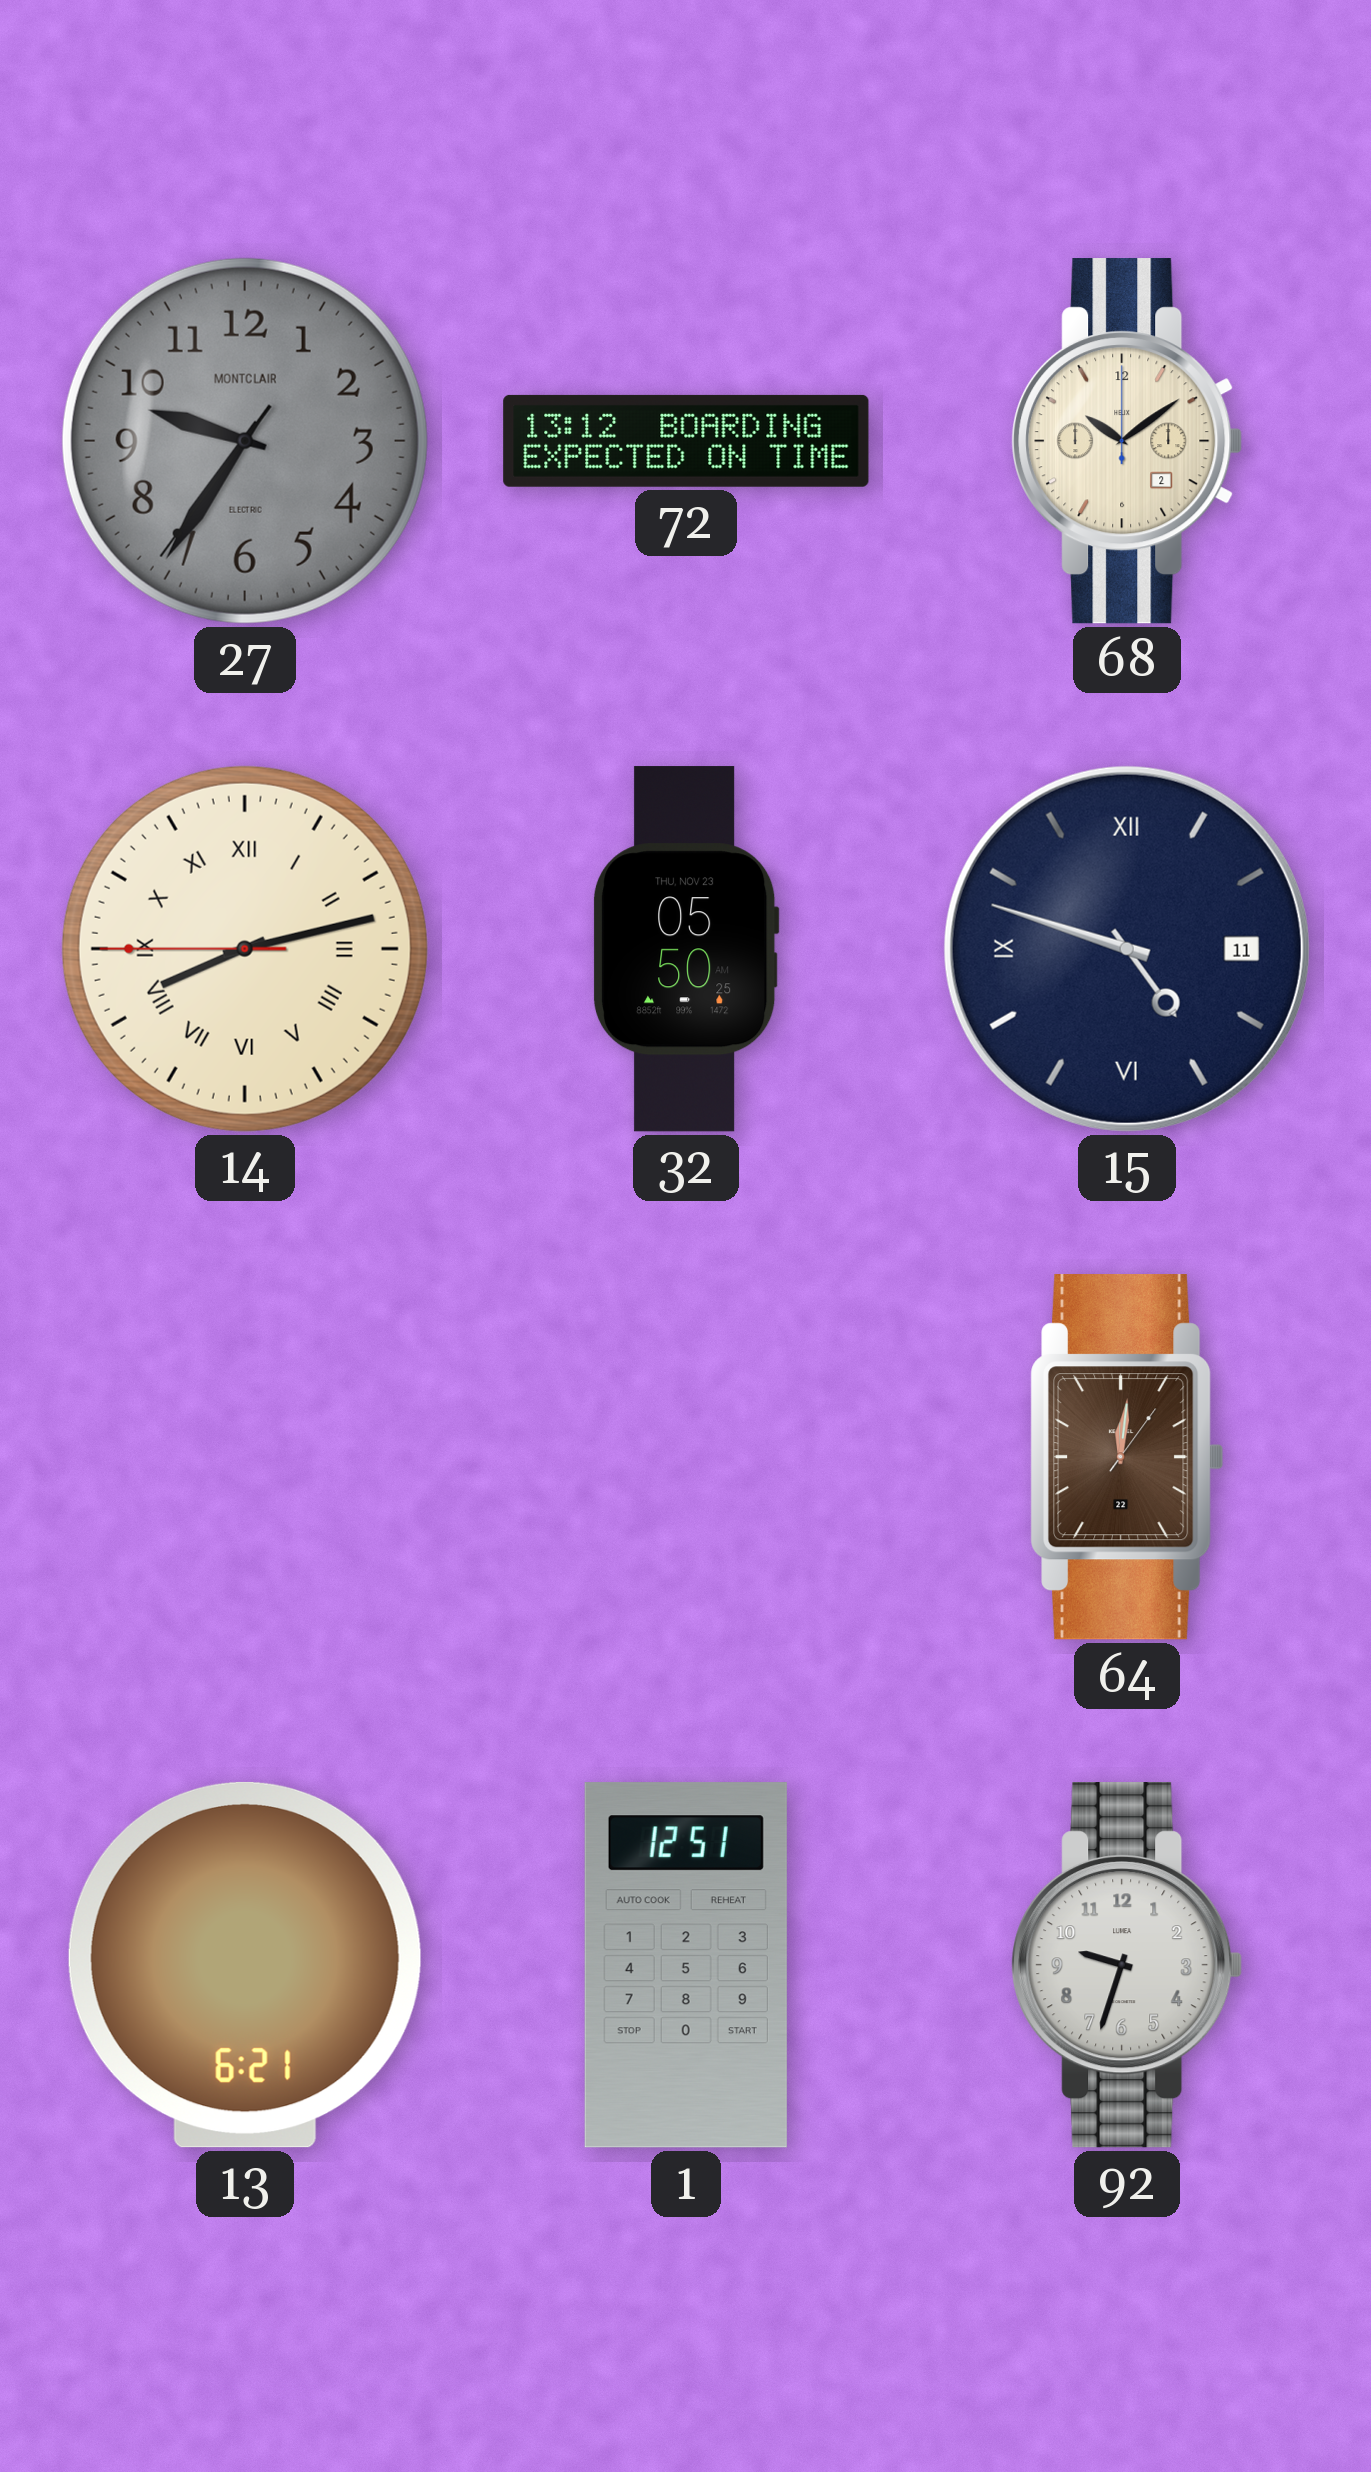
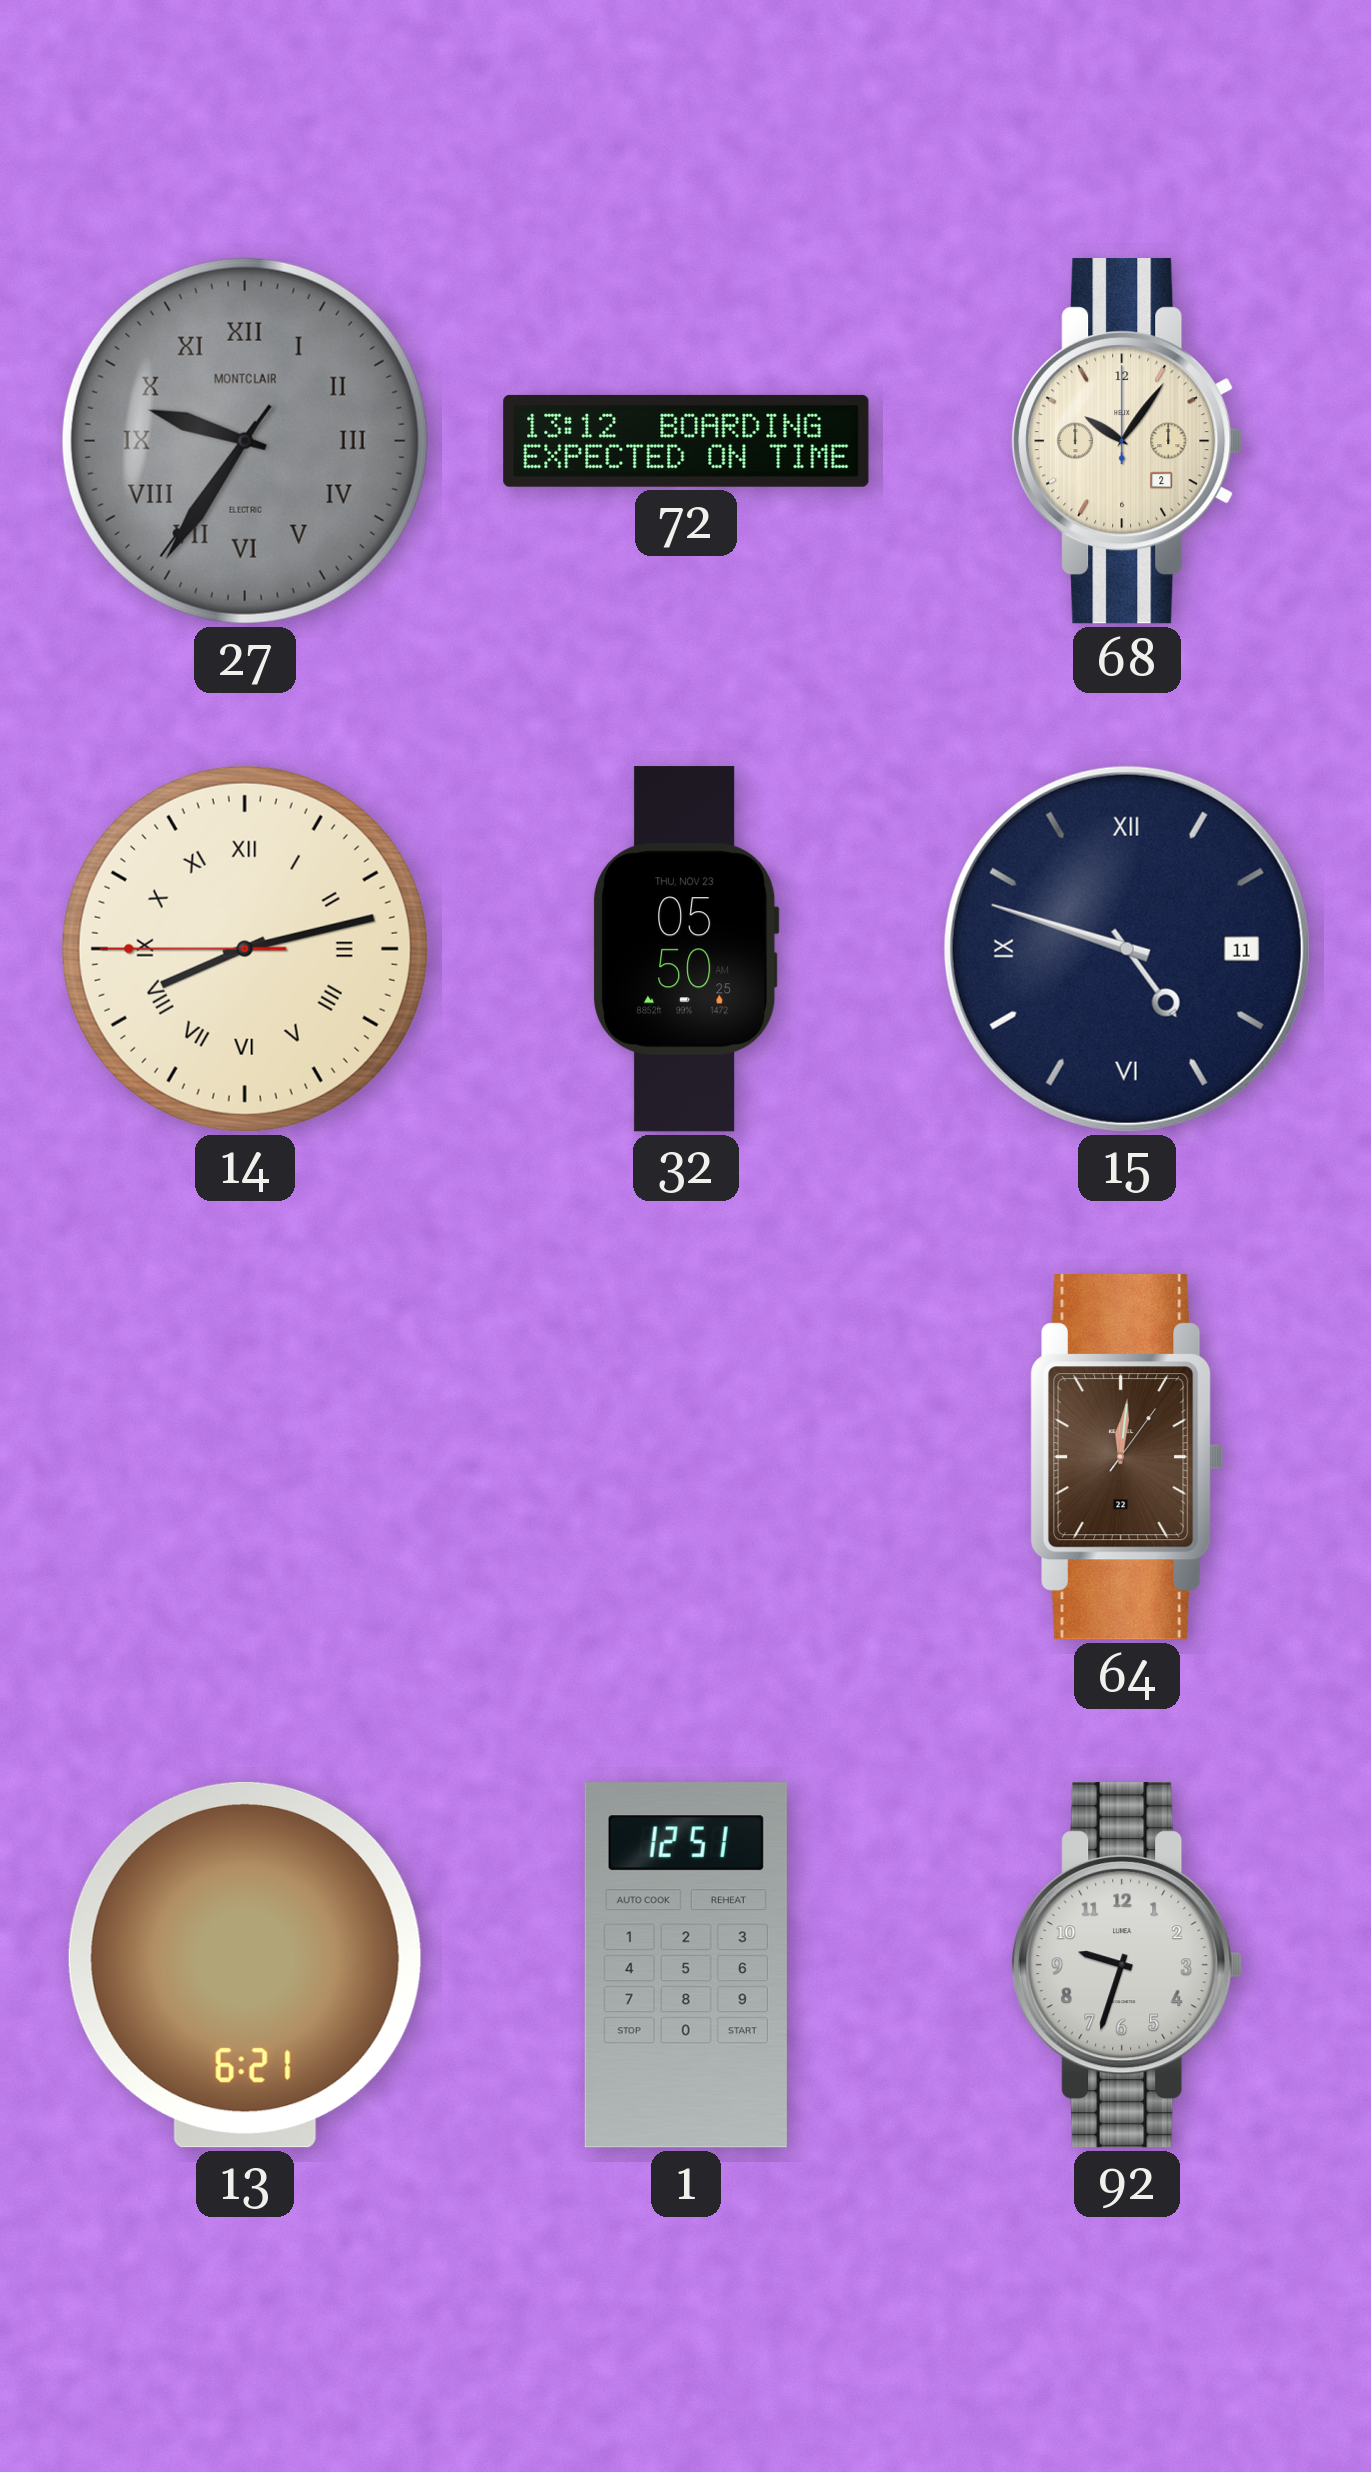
27 numerals: Arabic -> Roman (245, 441)
68: 10:09 -> 10:06 (1127, 441)
